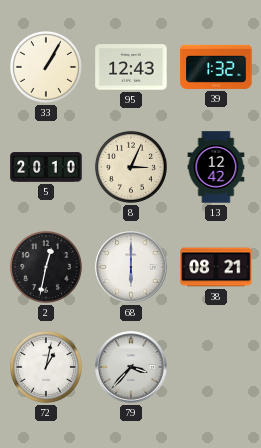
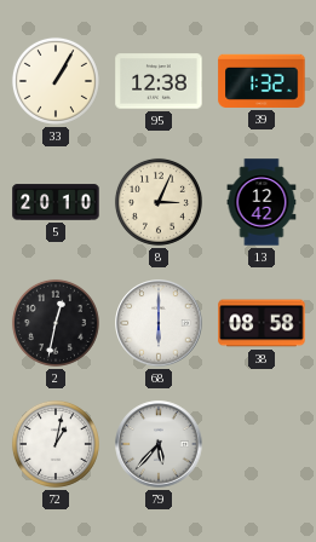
95: 12:43 -> 12:38 (159, 81)
38: 08:21 -> 08:58 (262, 323)
79: 3:37 -> 5:37 (159, 444)
